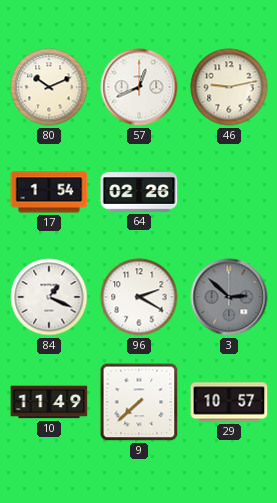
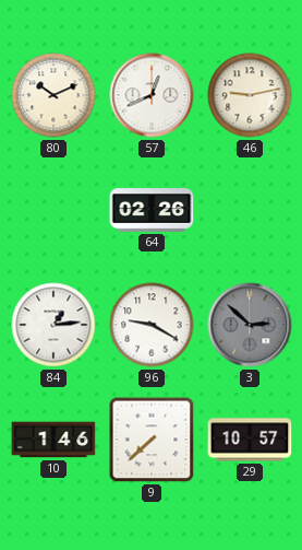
17: 1:54 -> none (49, 192)
84: 1:19 -> 1:14 (53, 325)
96: 2:20 -> 9:20 (152, 325)
10: 11:49 -> 1:46 (53, 440)
